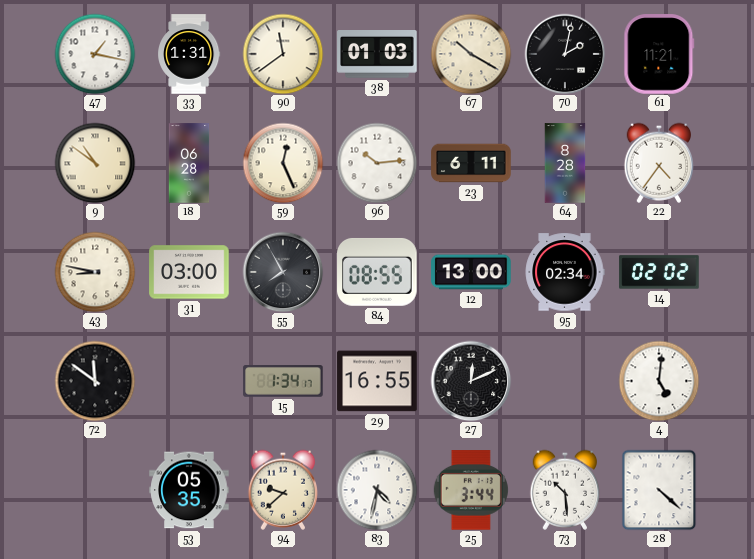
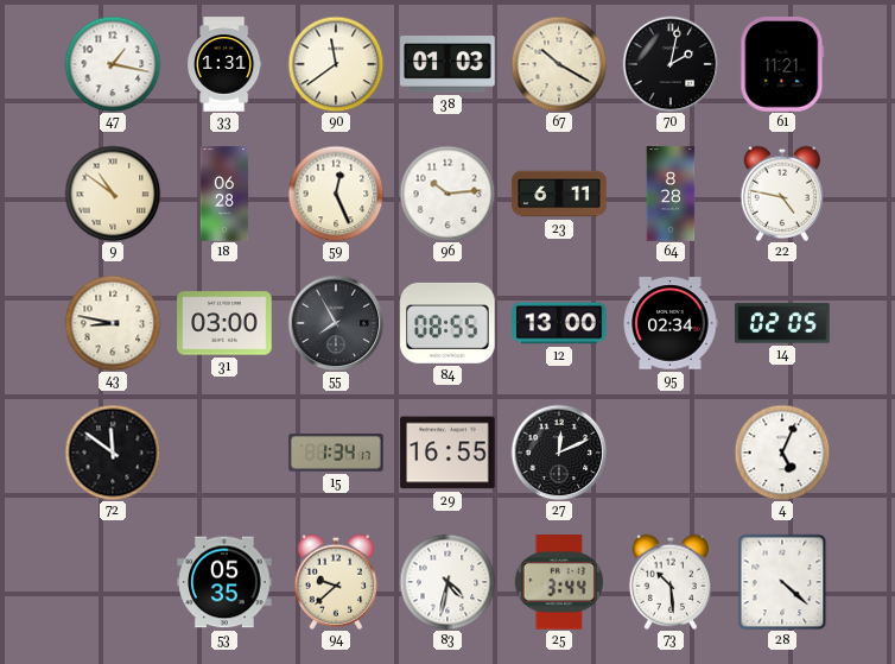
22: 4:36 -> 4:47 (782, 194)
14: 02:02 -> 02:05 (782, 323)
4: 5:01 -> 5:04 (782, 453)
